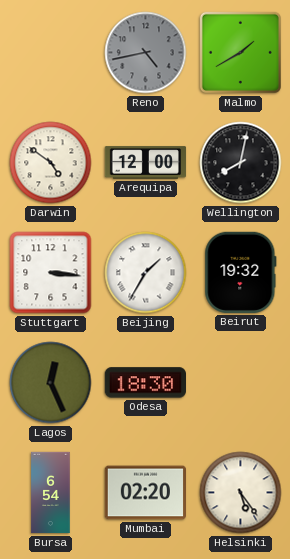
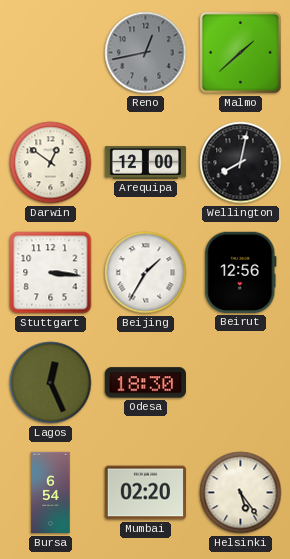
Reno: 4:43 -> 12:43 (146, 53)
Malmo: 1:40 -> 1:38 (240, 52)
Darwin: 4:51 -> 12:51 (51, 163)
Beirut: 19:32 -> 12:56 (241, 272)
